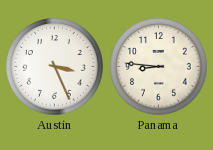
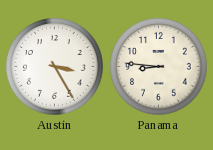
Austin: 3:26 -> 3:25 (55, 67)
